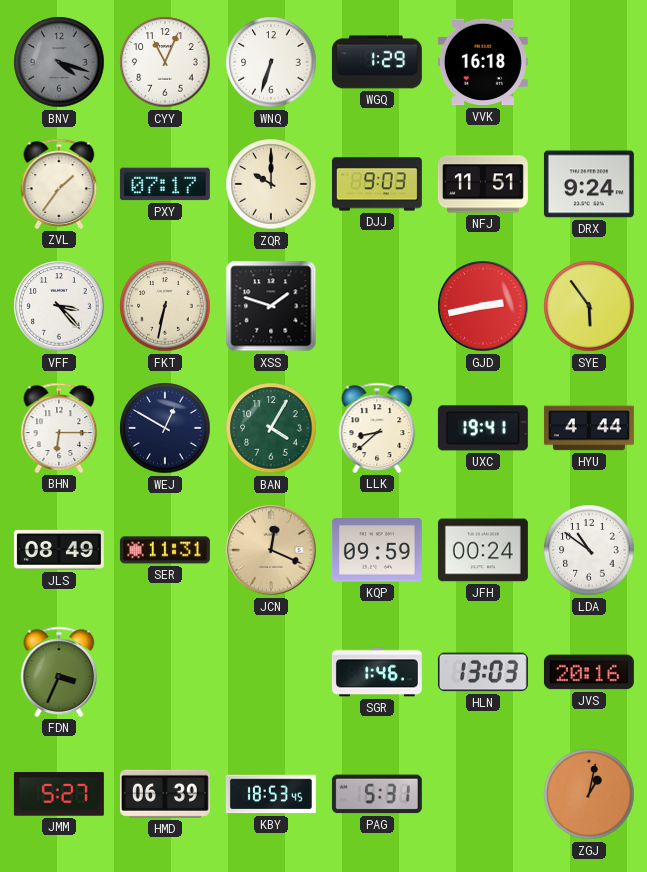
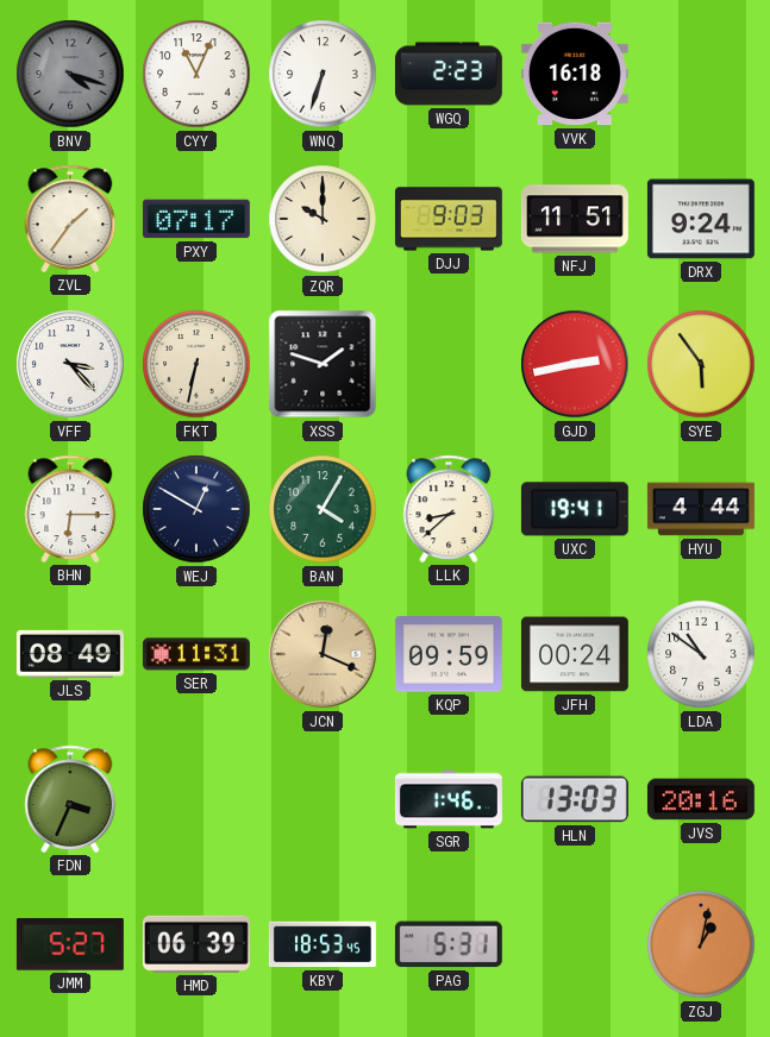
WGQ: 1:29 -> 2:23 (449, 74)
